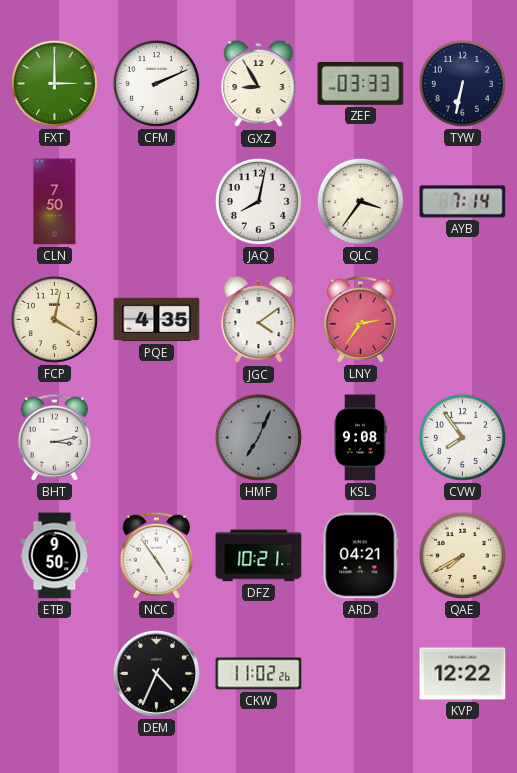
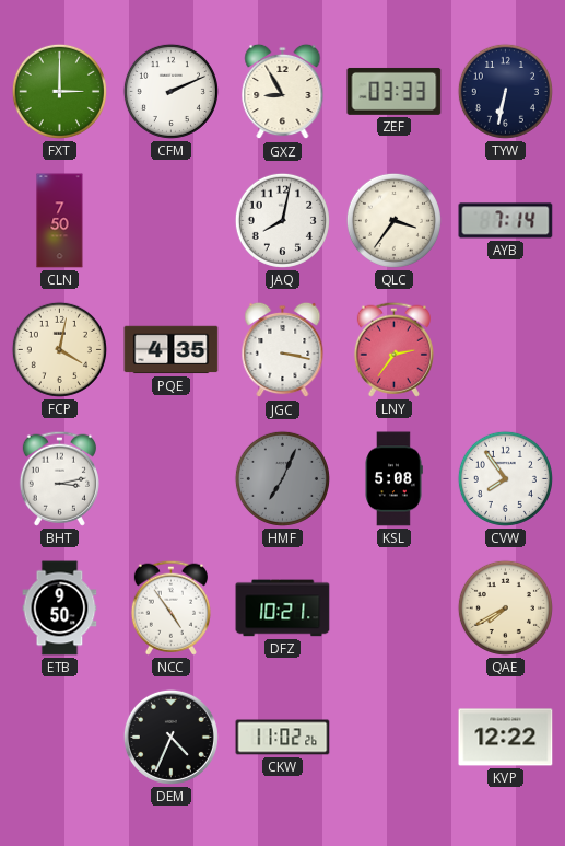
JGC: 4:09 -> 3:17 (283, 350)
KSL: 9:08 -> 5:08 (393, 479)
ARD: 04:21 -> none (361, 556)
